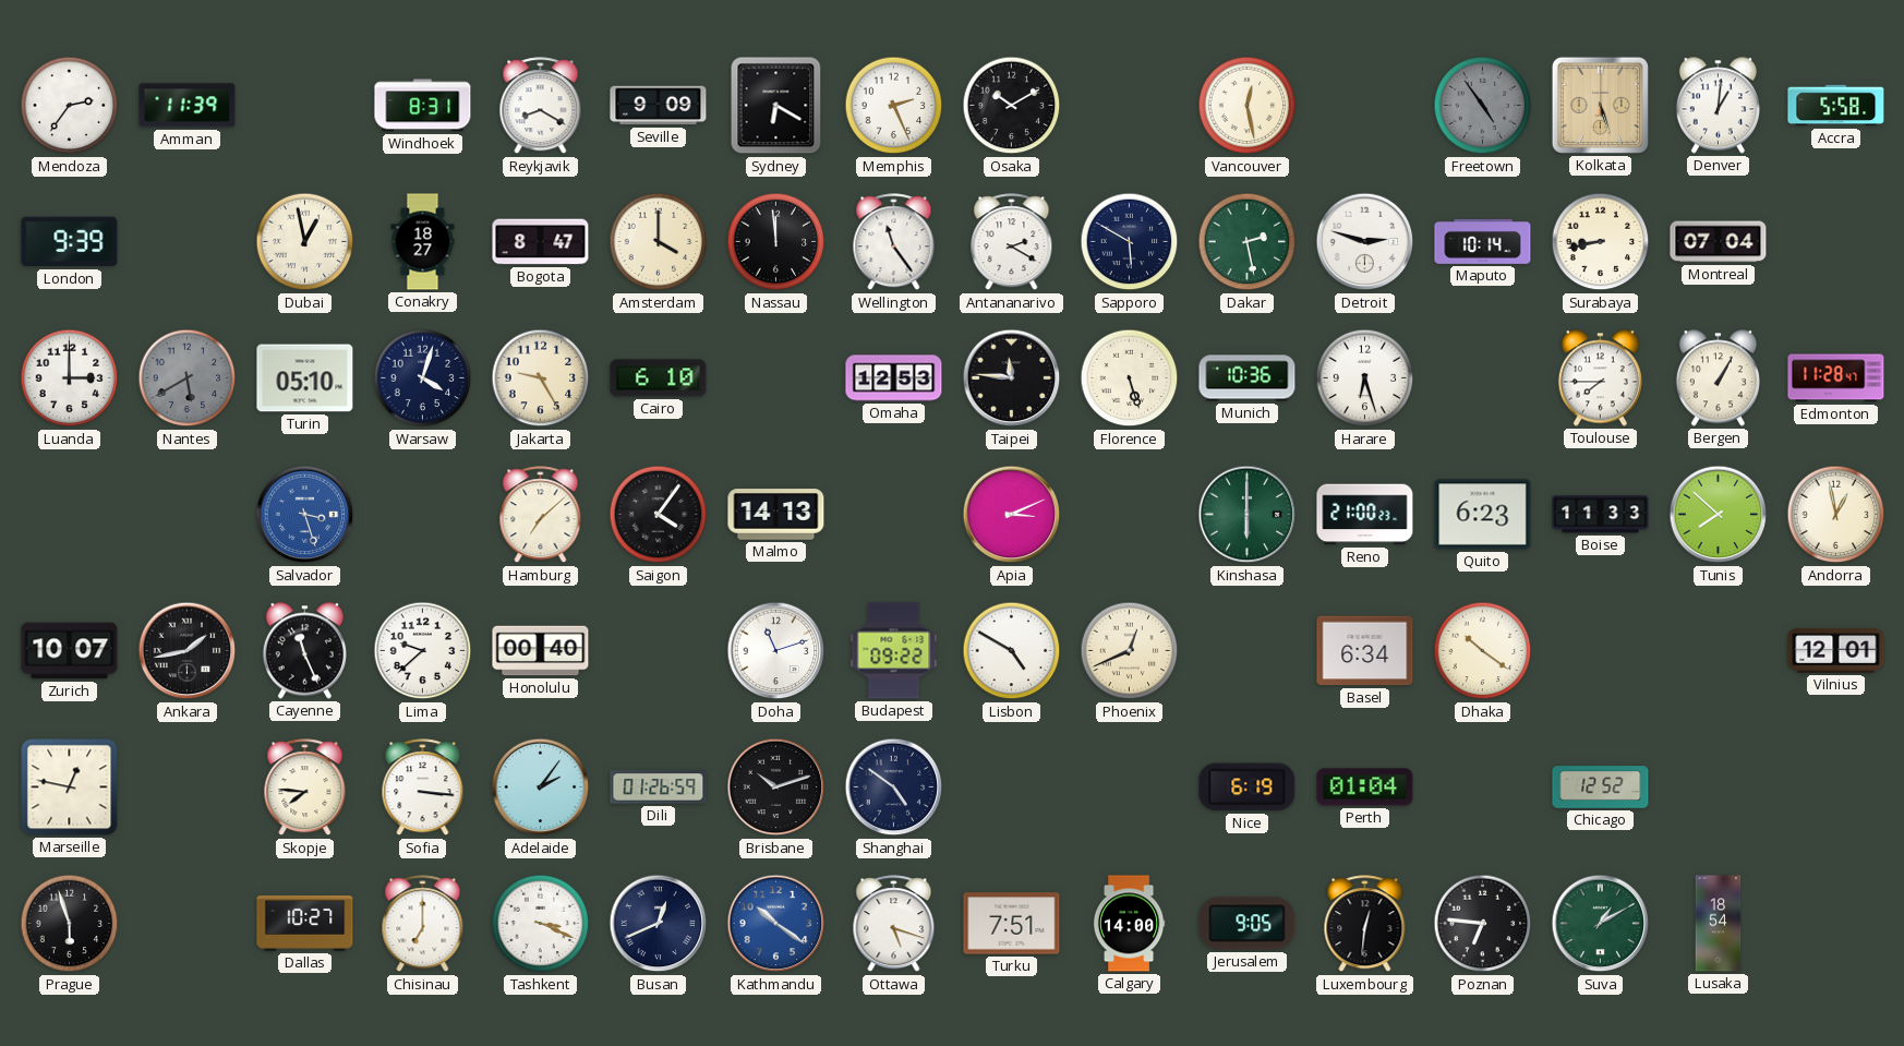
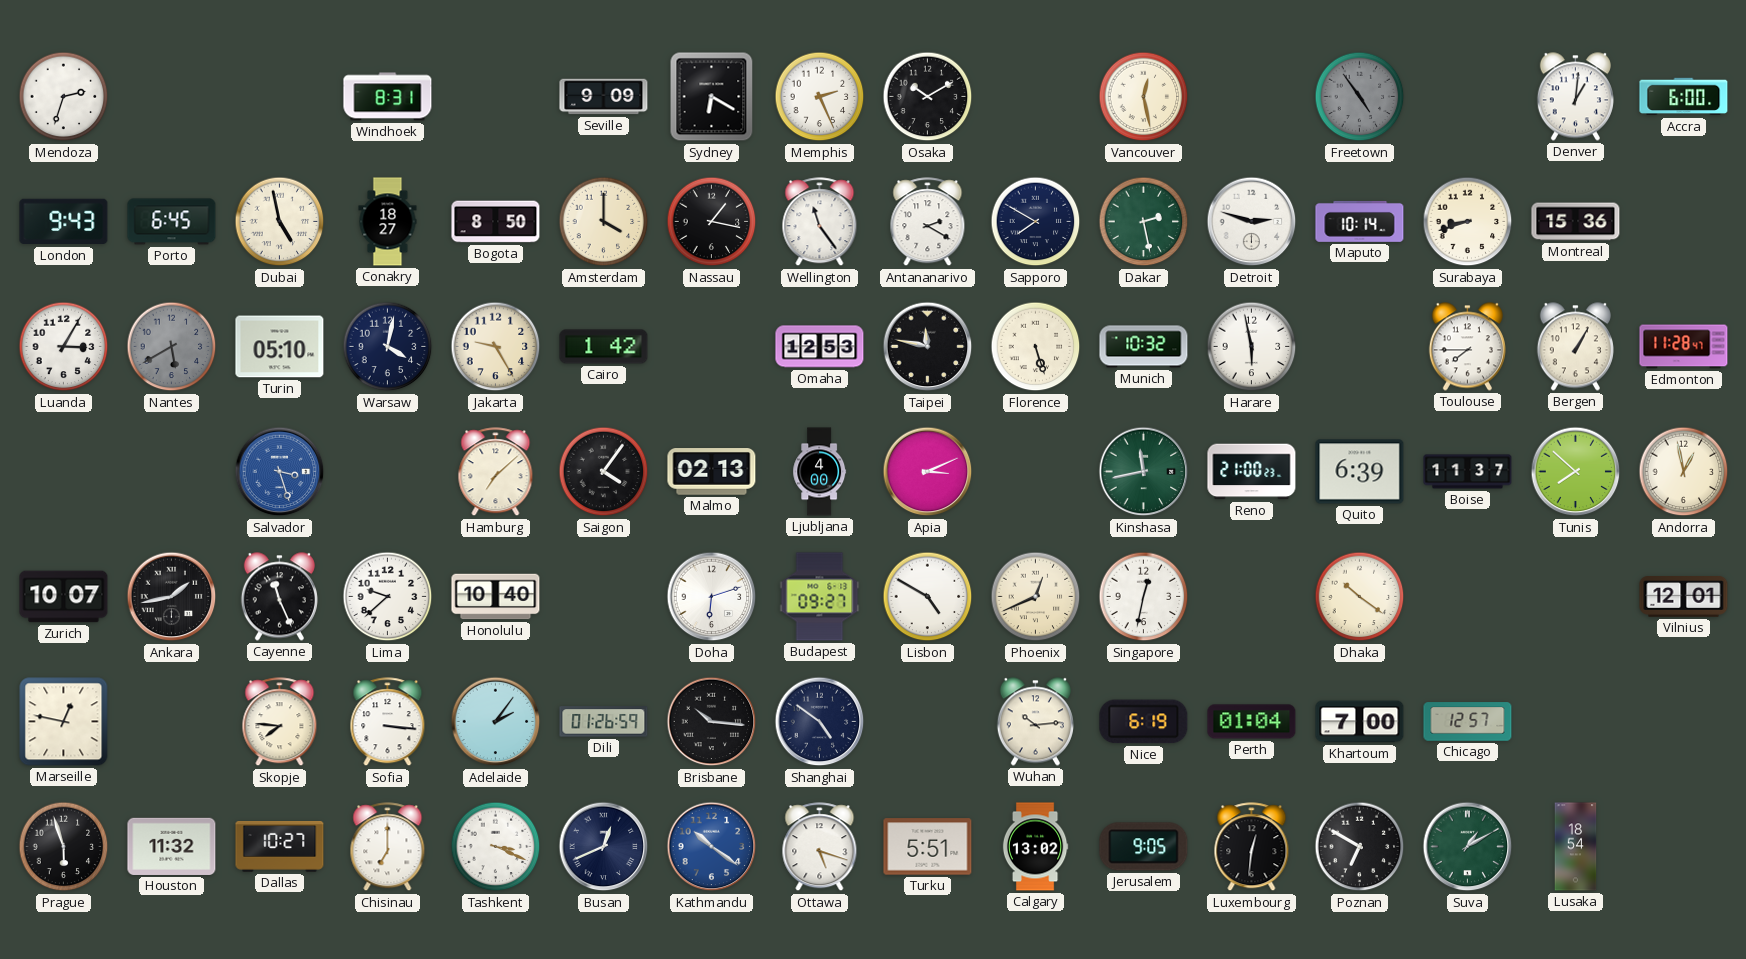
Mendoza: 2:36 -> 2:33 (64, 97)
Amman: 11:39 -> none (188, 106)
Reykjavik: 8:20 -> none (541, 106)
Kolkata: 5:27 -> none (1600, 105)
Accra: 5:58 -> 6:00 (1684, 97)
London: 9:39 -> 9:43 (64, 222)
Porto: none -> 6:45 (172, 222)
Dubai: 12:58 -> 4:58 (280, 222)
Bogota: 8:47 -> 8:50 (496, 222)
Nassau: 11:59 -> 1:17 (712, 222)
Sapporo: 5:50 -> 7:50 (1036, 222)
Surabaya: 8:43 -> 8:42 (1468, 222)
Montreal: 07:04 -> 15:36 (1576, 222)
Luanda: 3:00 -> 3:05 (64, 347)
Warsaw: 4:03 -> 4:02 (388, 347)
Cairo: 6:10 -> 1:42 (604, 347)
Taipei: 11:46 -> 11:47 (928, 347)
Munich: 10:36 -> 10:32 (1144, 347)
Harare: 6:27 -> 5:58 (1252, 347)
Malmo: 14:13 -> 02:13 (712, 472)
Ljubljana: none -> 4:00 (820, 472)
Kinshasa: 6:00 -> 11:43 (1144, 472)
Quito: 6:23 -> 6:39 (1360, 472)
Boise: 11:33 -> 11:37 (1468, 472)
Honolulu: 00:40 -> 10:40 (496, 597)
Doha: 11:12 -> 6:12 (712, 597)
Budapest: 09:22 -> 09:27 (820, 597)
Singapore: none -> 12:32 (1144, 597)
Basel: 6:34 -> none (1365, 651)
Brisbane: 10:12 -> 10:16 (712, 722)
Wuhan: none -> 10:14 (1035, 722)
Khartoum: none -> 7:00 (1360, 722)
Chicago: 12:52 -> 12:57 (1468, 722)
Houston: none -> 11:32 (172, 846)
Turku: 7:51 -> 5:51 (928, 847)
Calgary: 14:00 -> 13:02 (1035, 847)
Poznan: 6:46 -> 6:50 (1360, 847)
